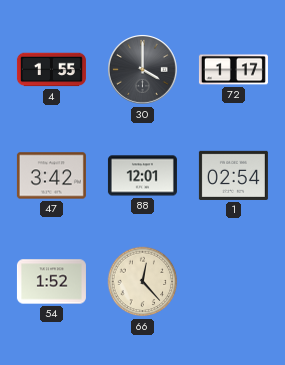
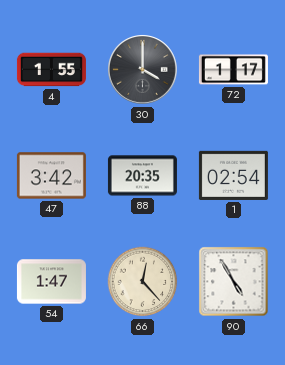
88: 12:01 -> 20:35 (142, 176)
54: 1:52 -> 1:47 (51, 282)
90: none -> 4:55 (234, 282)
